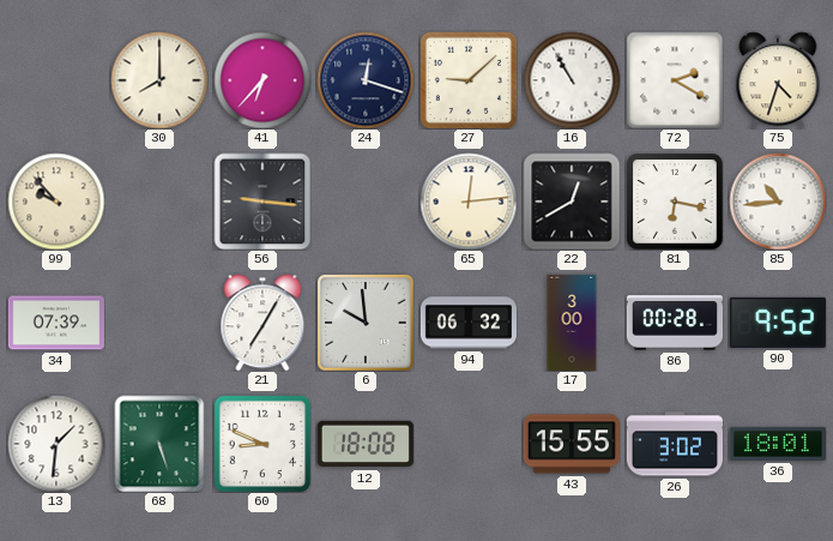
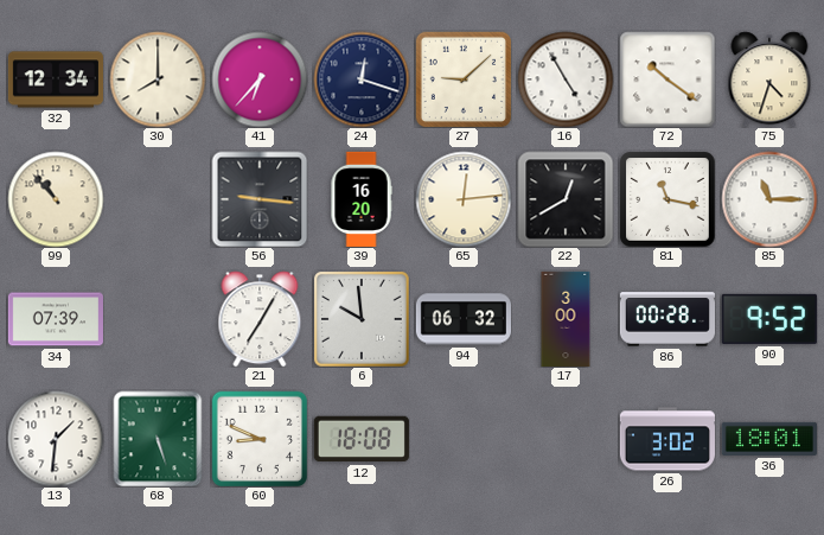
32: none -> 12:34 (56, 79)
16: 10:55 -> 4:55 (566, 79)
72: 2:20 -> 10:21 (667, 79)
99: 9:53 -> 10:53 (56, 199)
39: none -> 16:20 (362, 199)
81: 6:17 -> 11:17 (667, 200)
85: 10:44 -> 11:15 (769, 199)
43: 15:55 -> none (572, 444)
